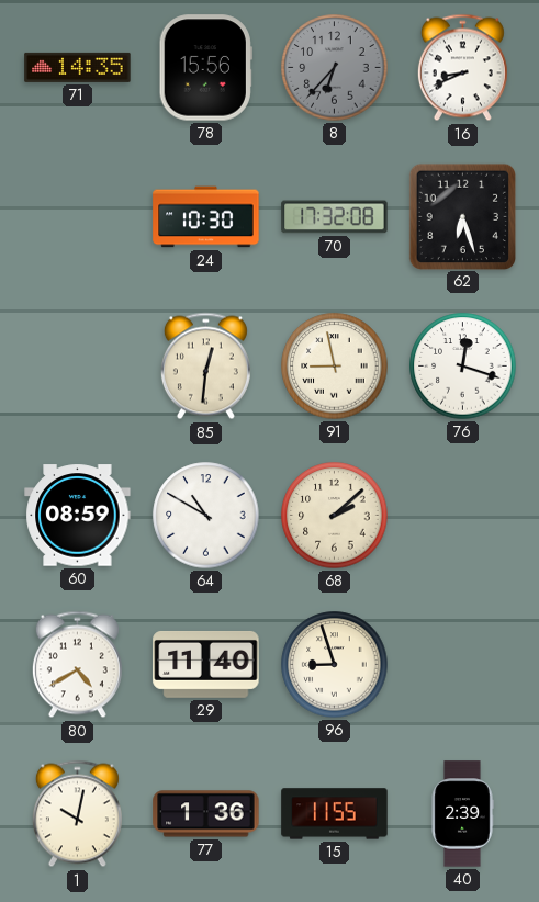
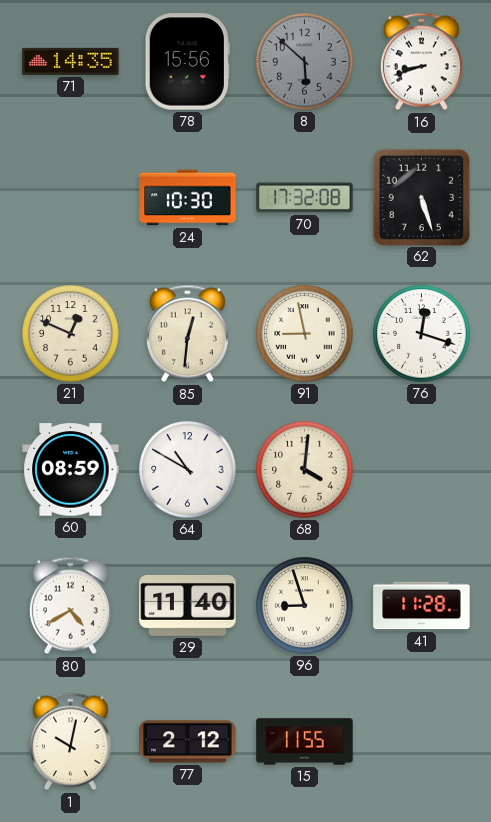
8: 6:37 -> 5:52 (305, 62)
16: 8:41 -> 8:42 (421, 62)
62: 6:27 -> 5:27 (421, 197)
21: none -> 12:49 (71, 334)
68: 2:08 -> 4:01 (305, 470)
41: none -> 11:28 (422, 606)
77: 1:36 -> 2:12 (188, 742)
40: 2:39 -> none (462, 814)
